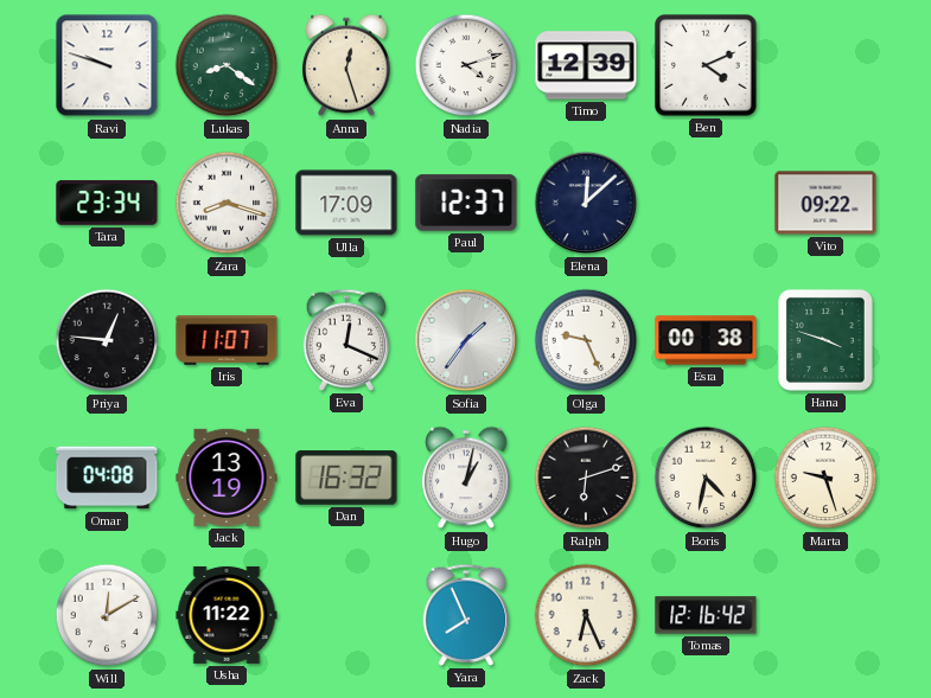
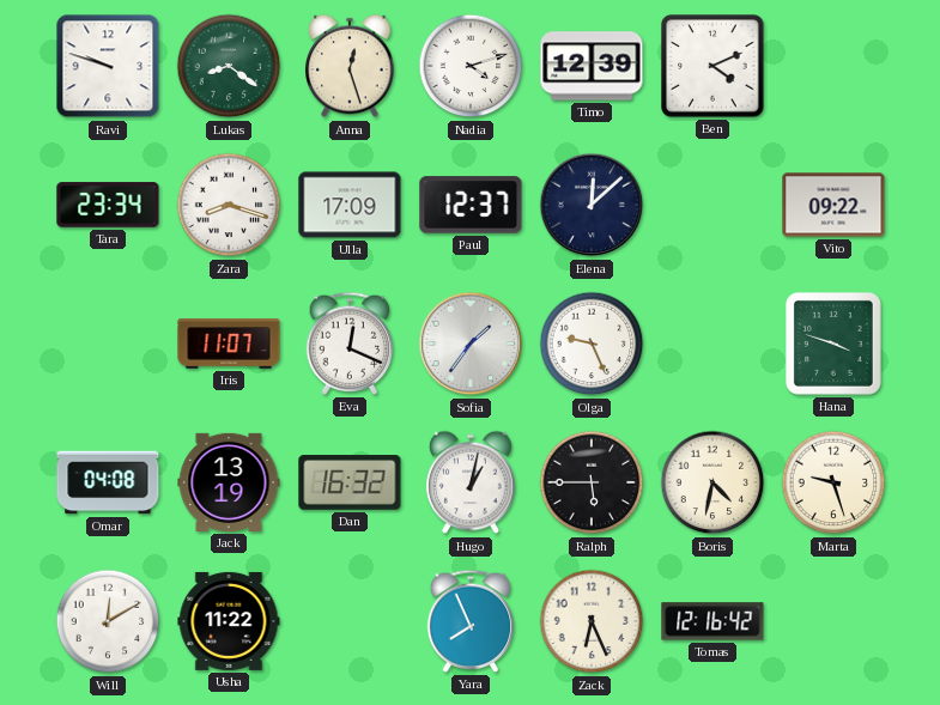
Priya: 12:46 -> none (107, 340)
Esra: 00:38 -> none (706, 340)
Ralph: 6:12 -> 5:45 (592, 482)
